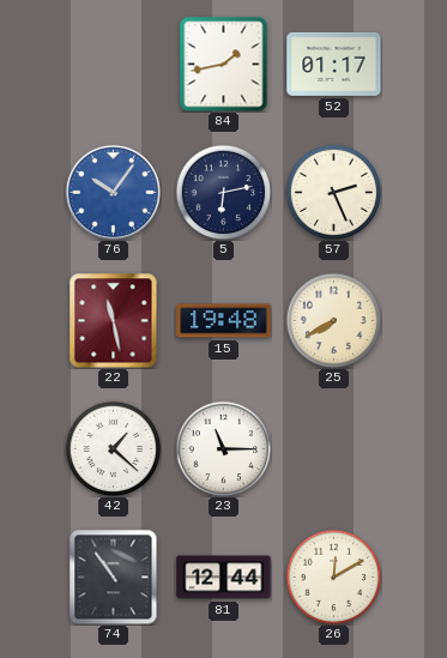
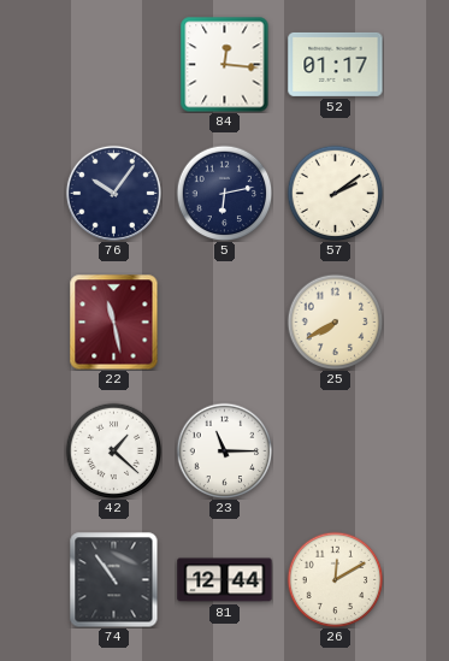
84: 1:43 -> 12:16 (225, 65)
76 dial: blue -> navy (113, 193)
57: 2:26 -> 2:09 (335, 193)
15: 19:48 -> none (224, 321)
